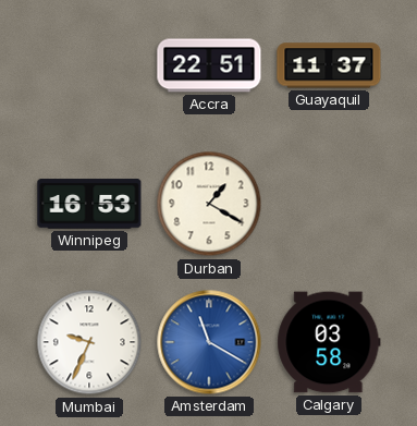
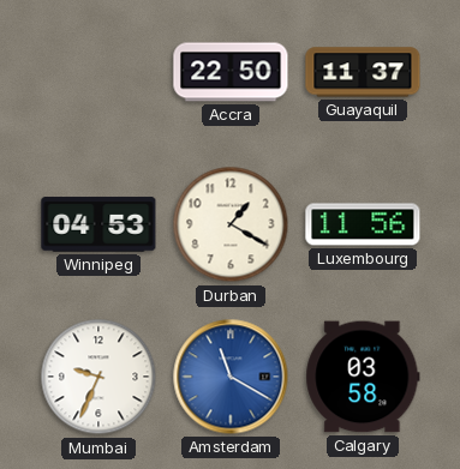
Accra: 22:51 -> 22:50 (231, 72)
Winnipeg: 16:53 -> 04:53 (98, 224)
Luxembourg: none -> 11:56 (363, 224)
